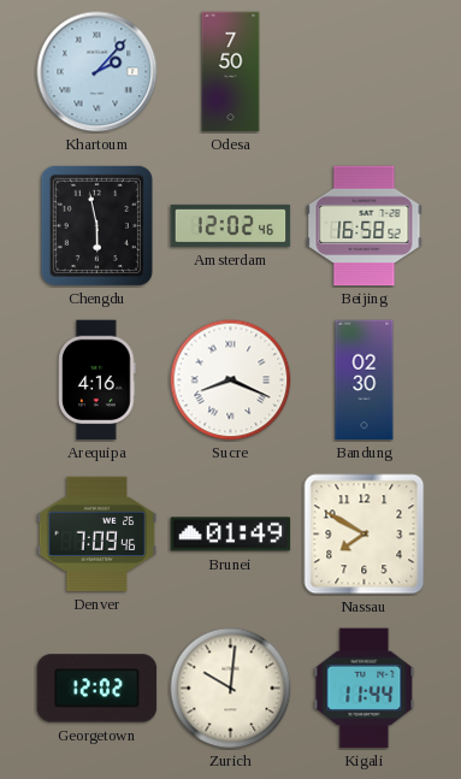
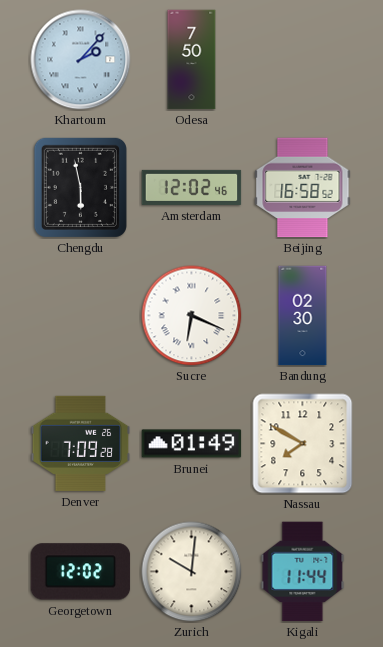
Arequipa: 4:16 -> none (97, 380)
Sucre: 8:19 -> 6:19 (192, 316)
Denver: 7:09:46 -> 7:09:28 (81, 443)
